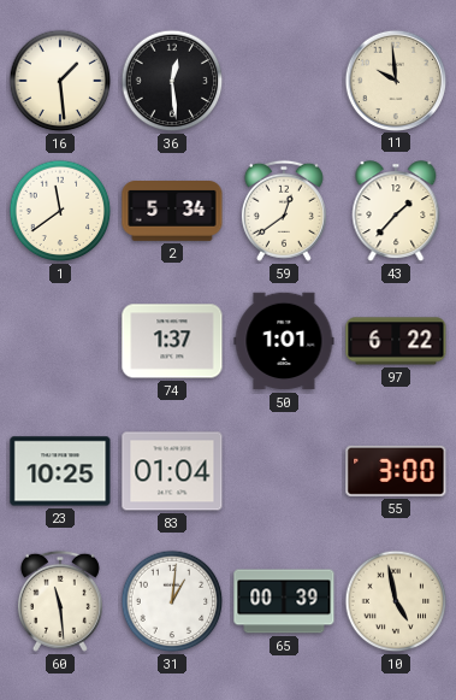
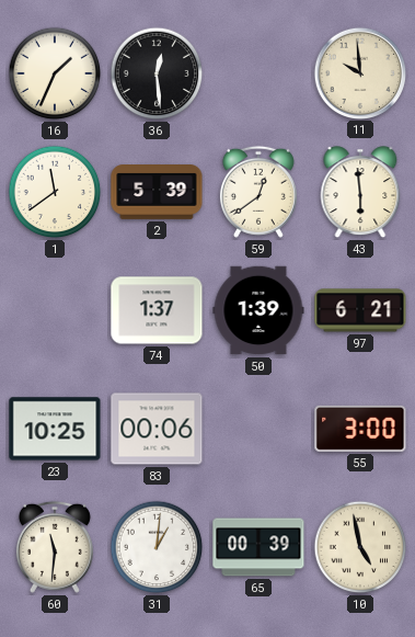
16: 1:29 -> 1:34 (55, 73)
2: 5:34 -> 5:39 (157, 193)
43: 1:37 -> 5:59 (360, 193)
50: 1:01 -> 1:39 (258, 310)
97: 6:22 -> 6:21 (360, 310)
83: 01:04 -> 00:06 (157, 429)
60: 11:29 -> 11:31 (55, 547)
